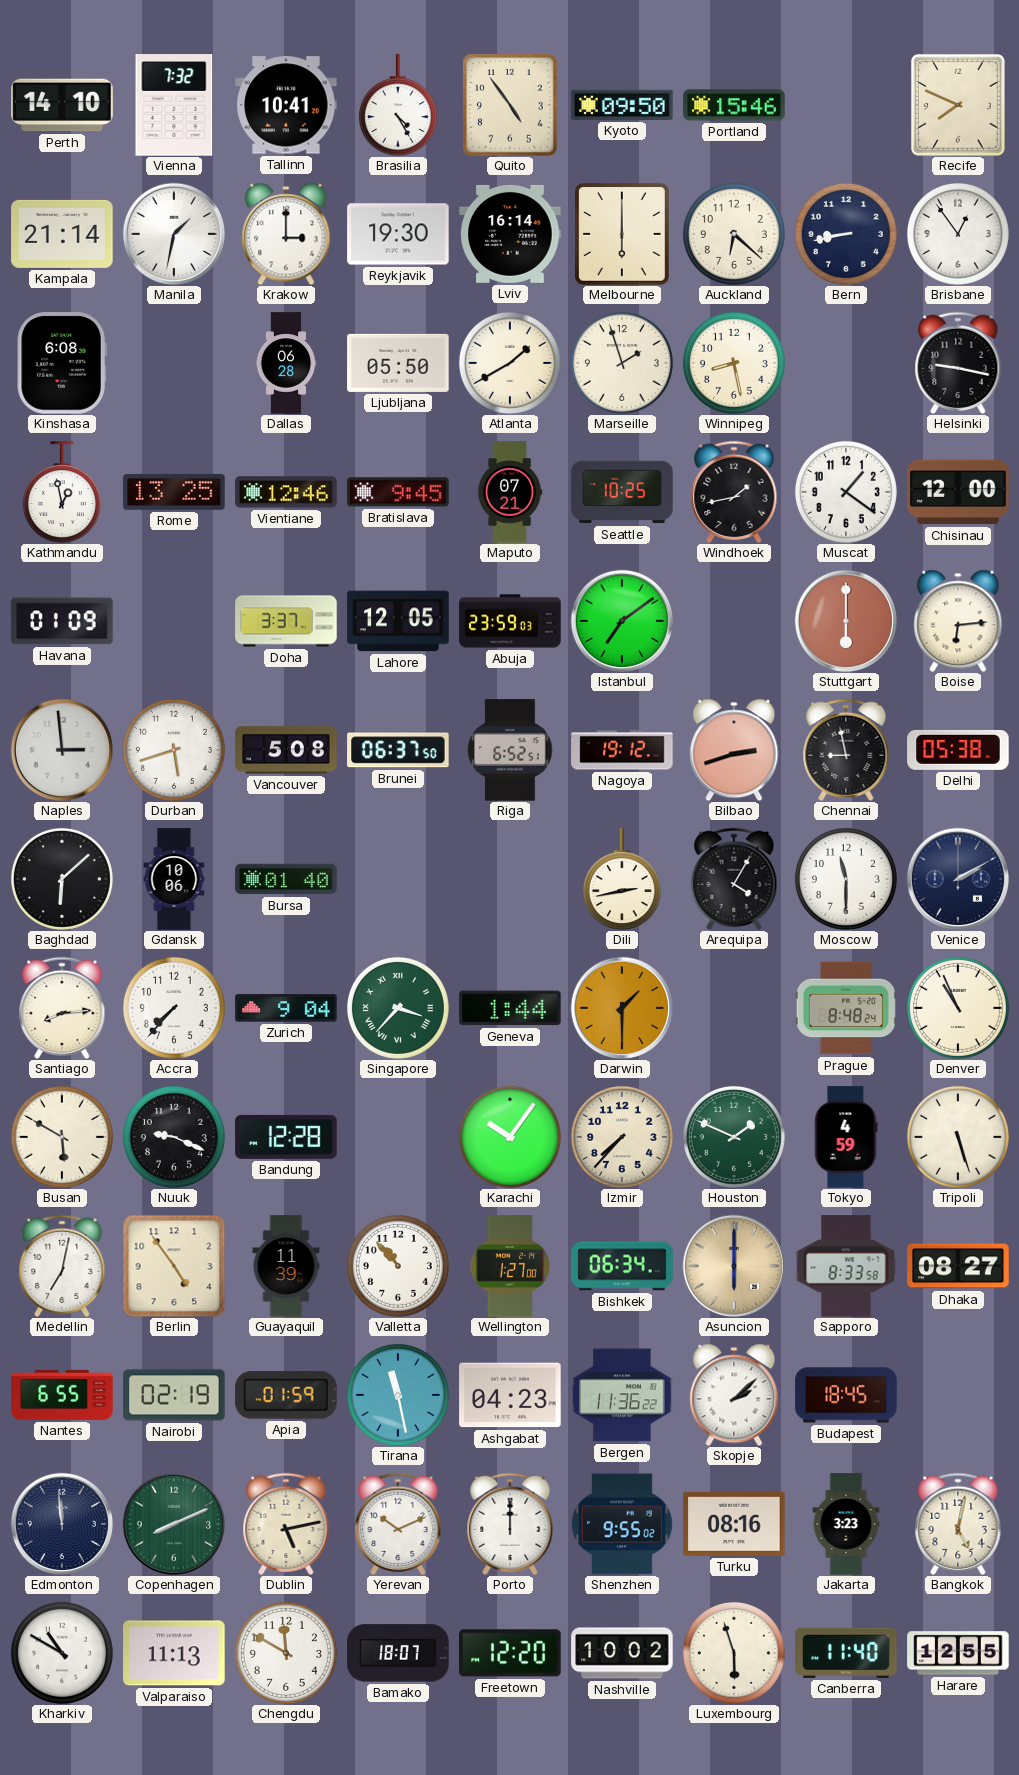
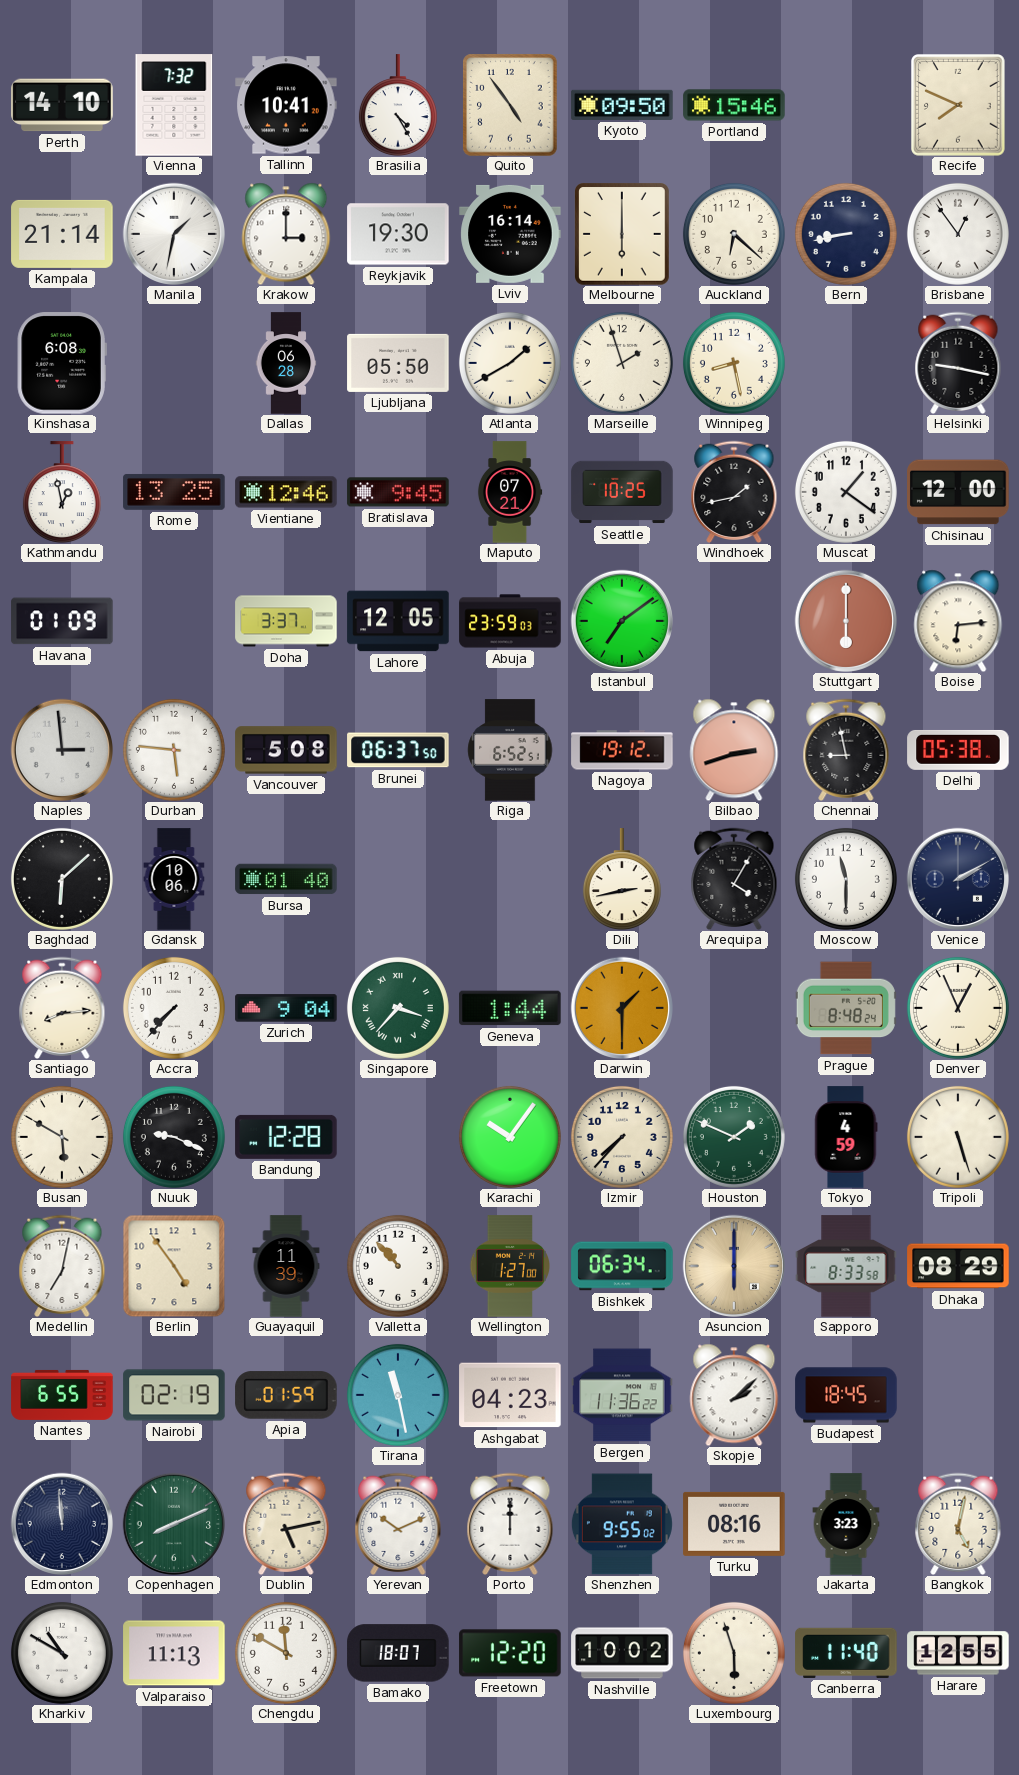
Durban: 5:42 -> 5:46 (174, 750)
Denver: 10:56 -> 12:56 (958, 1008)
Dhaka: 08:27 -> 08:29 (958, 1266)
